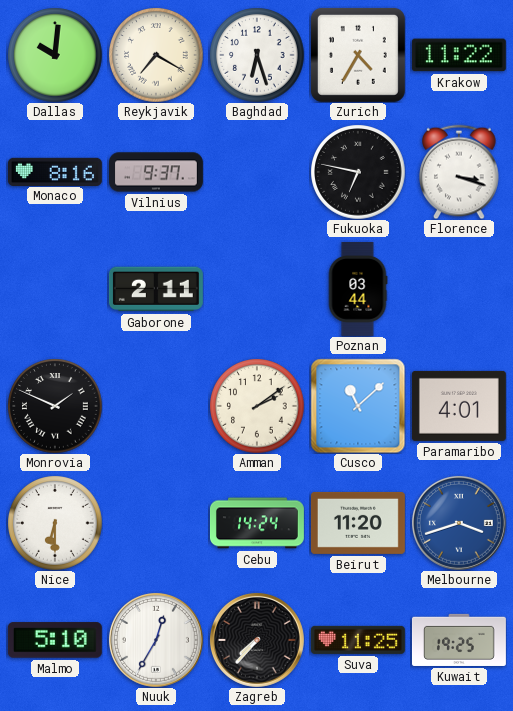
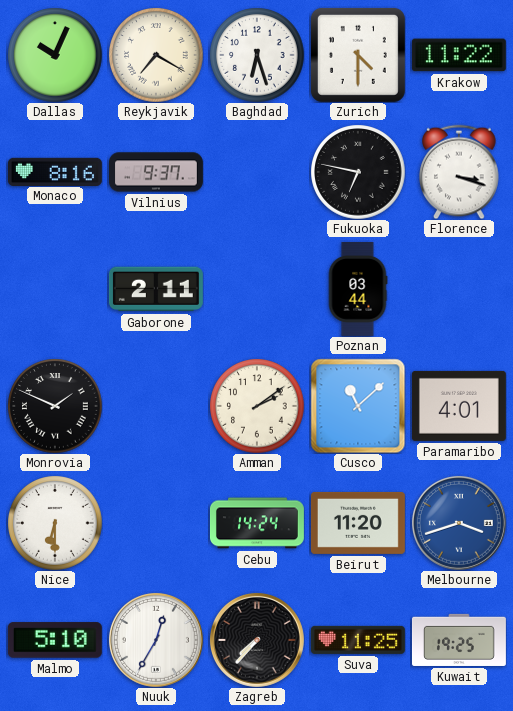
Dallas: 10:01 -> 10:04 (55, 55)
Zurich: 4:35 -> 4:30 (358, 55)
